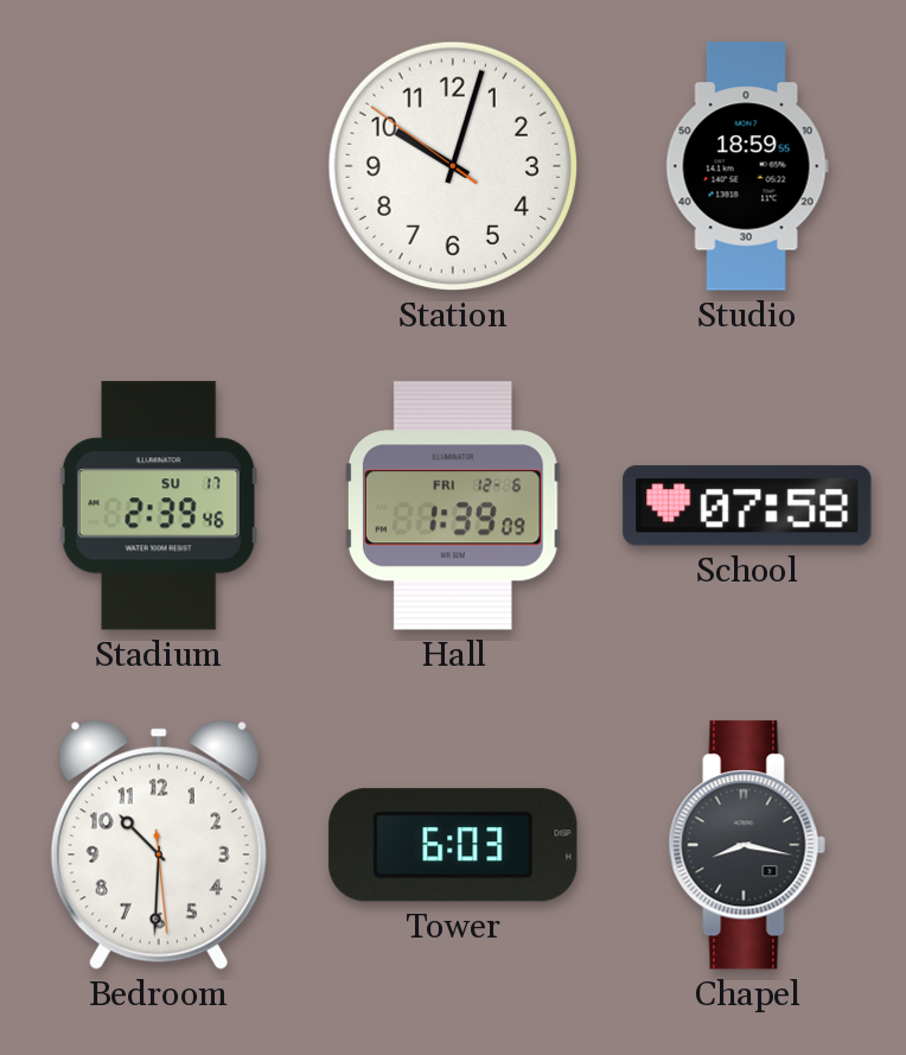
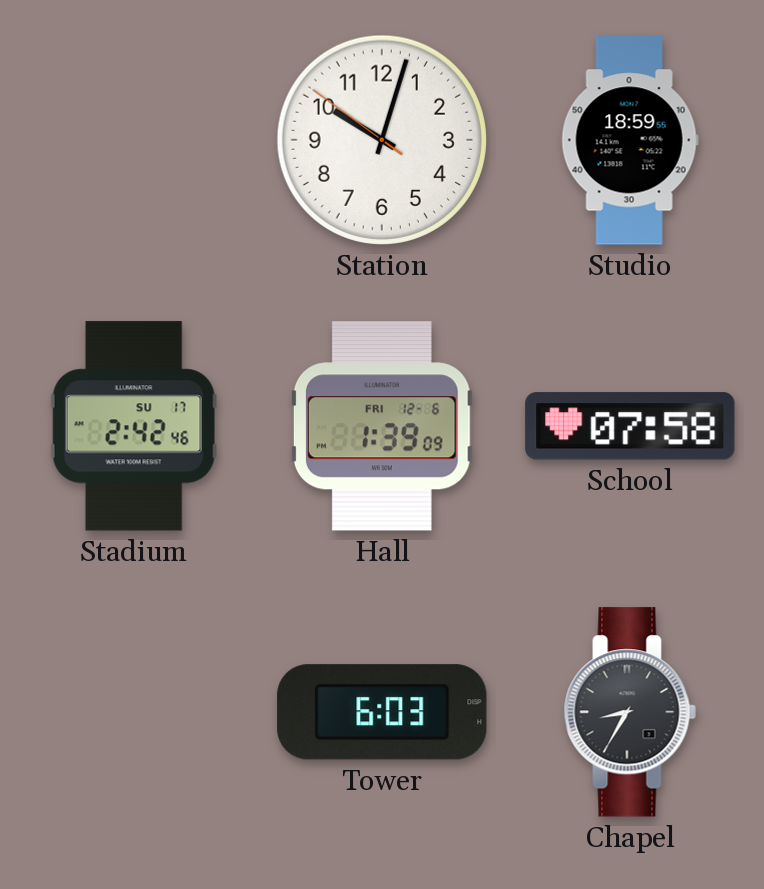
Stadium: 2:39 -> 2:42 (134, 426)
Bedroom: 10:30 -> none (159, 845)
Chapel: 8:17 -> 8:35 (630, 712)
